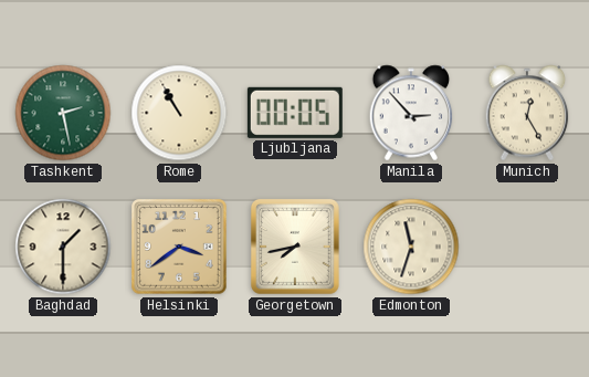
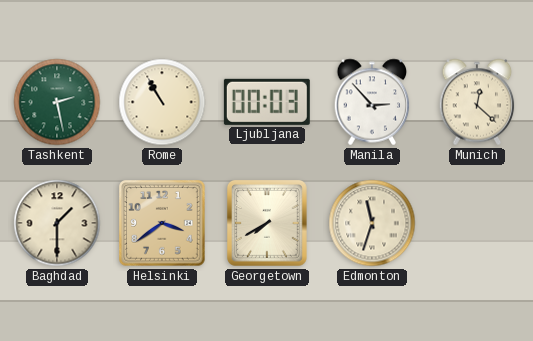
Ljubljana: 00:05 -> 00:03 (267, 102)
Munich: 12:25 -> 12:22 (477, 102)
Georgetown: 7:43 -> 7:40 (267, 223)
